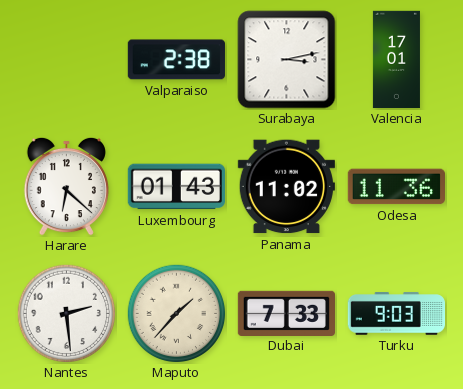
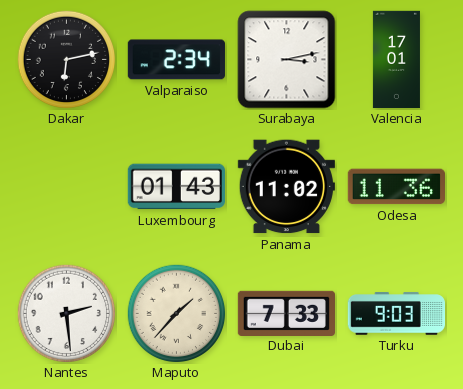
Dakar: none -> 6:13 (67, 60)
Valparaiso: 2:38 -> 2:34 (176, 60)
Harare: 6:22 -> none (66, 186)
